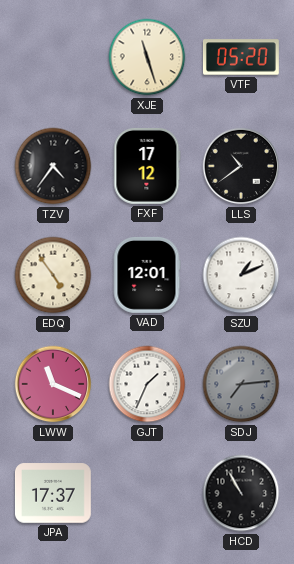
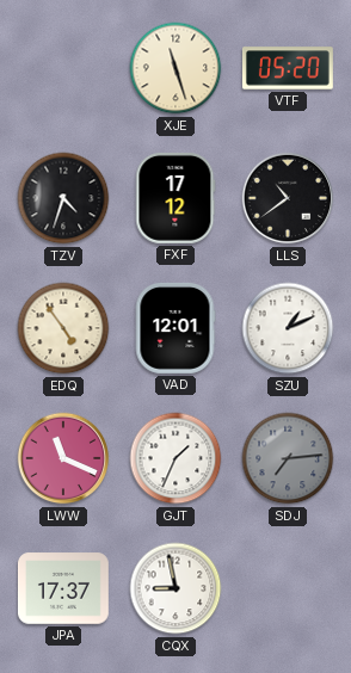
TZV: 4:36 -> 4:33 (63, 198)
CQX: none -> 8:58 (176, 588)
HCD: 10:55 -> none (241, 493)
